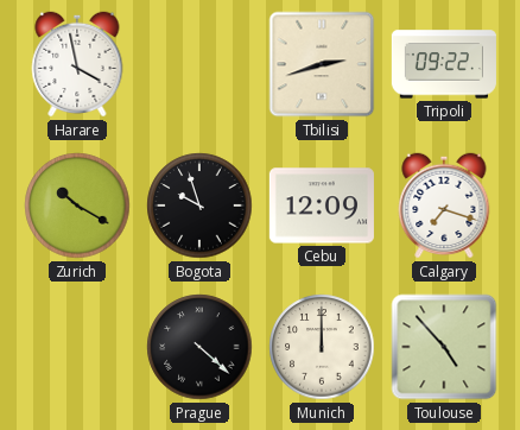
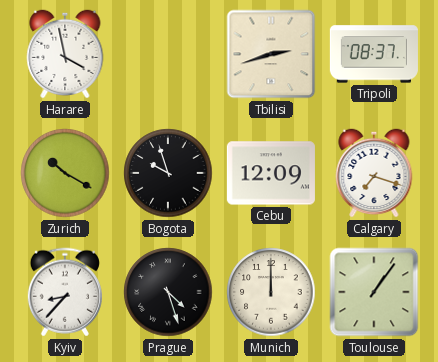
Tripoli: 09:22 -> 08:37 (374, 54)
Kyiv: none -> 8:37 (65, 292)
Prague: 4:22 -> 4:27 (168, 292)
Toulouse: 4:53 -> 1:06 (374, 292)
